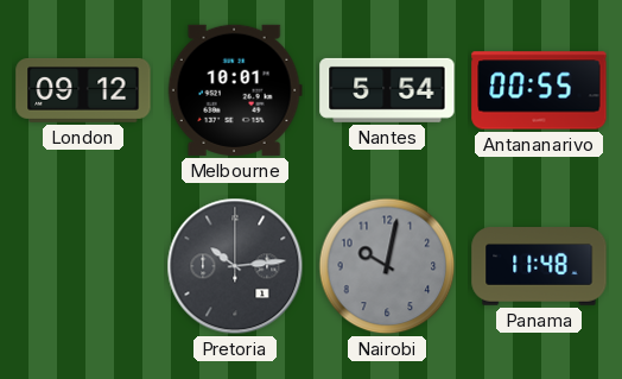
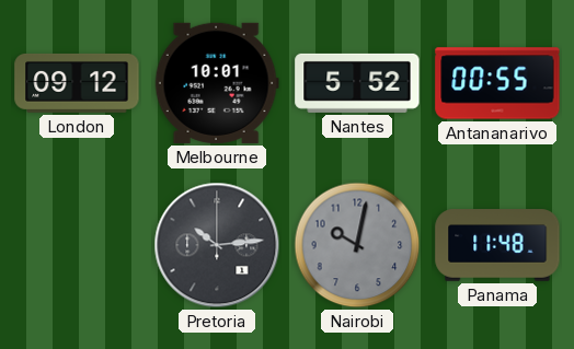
Nantes: 5:54 -> 5:52 (357, 83)
